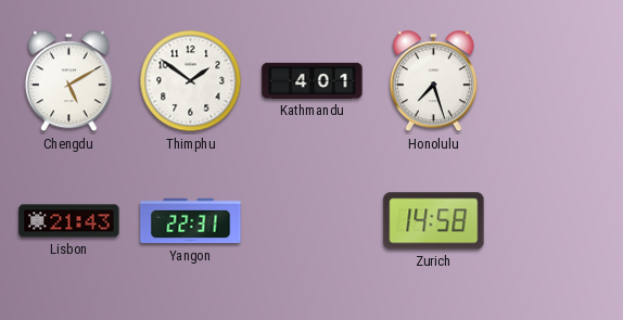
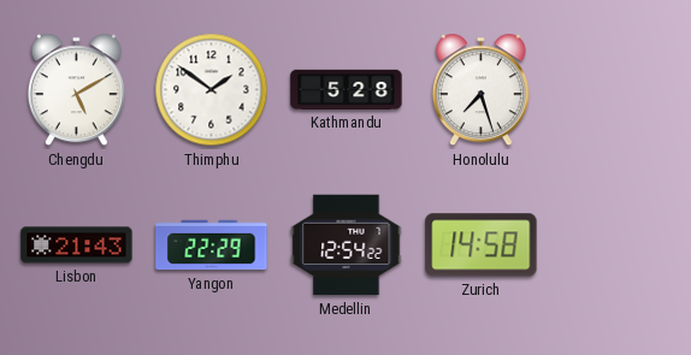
Kathmandu: 4:01 -> 5:28 (347, 89)
Yangon: 22:31 -> 22:29 (212, 245)
Medellin: none -> 12:54 (347, 245)
